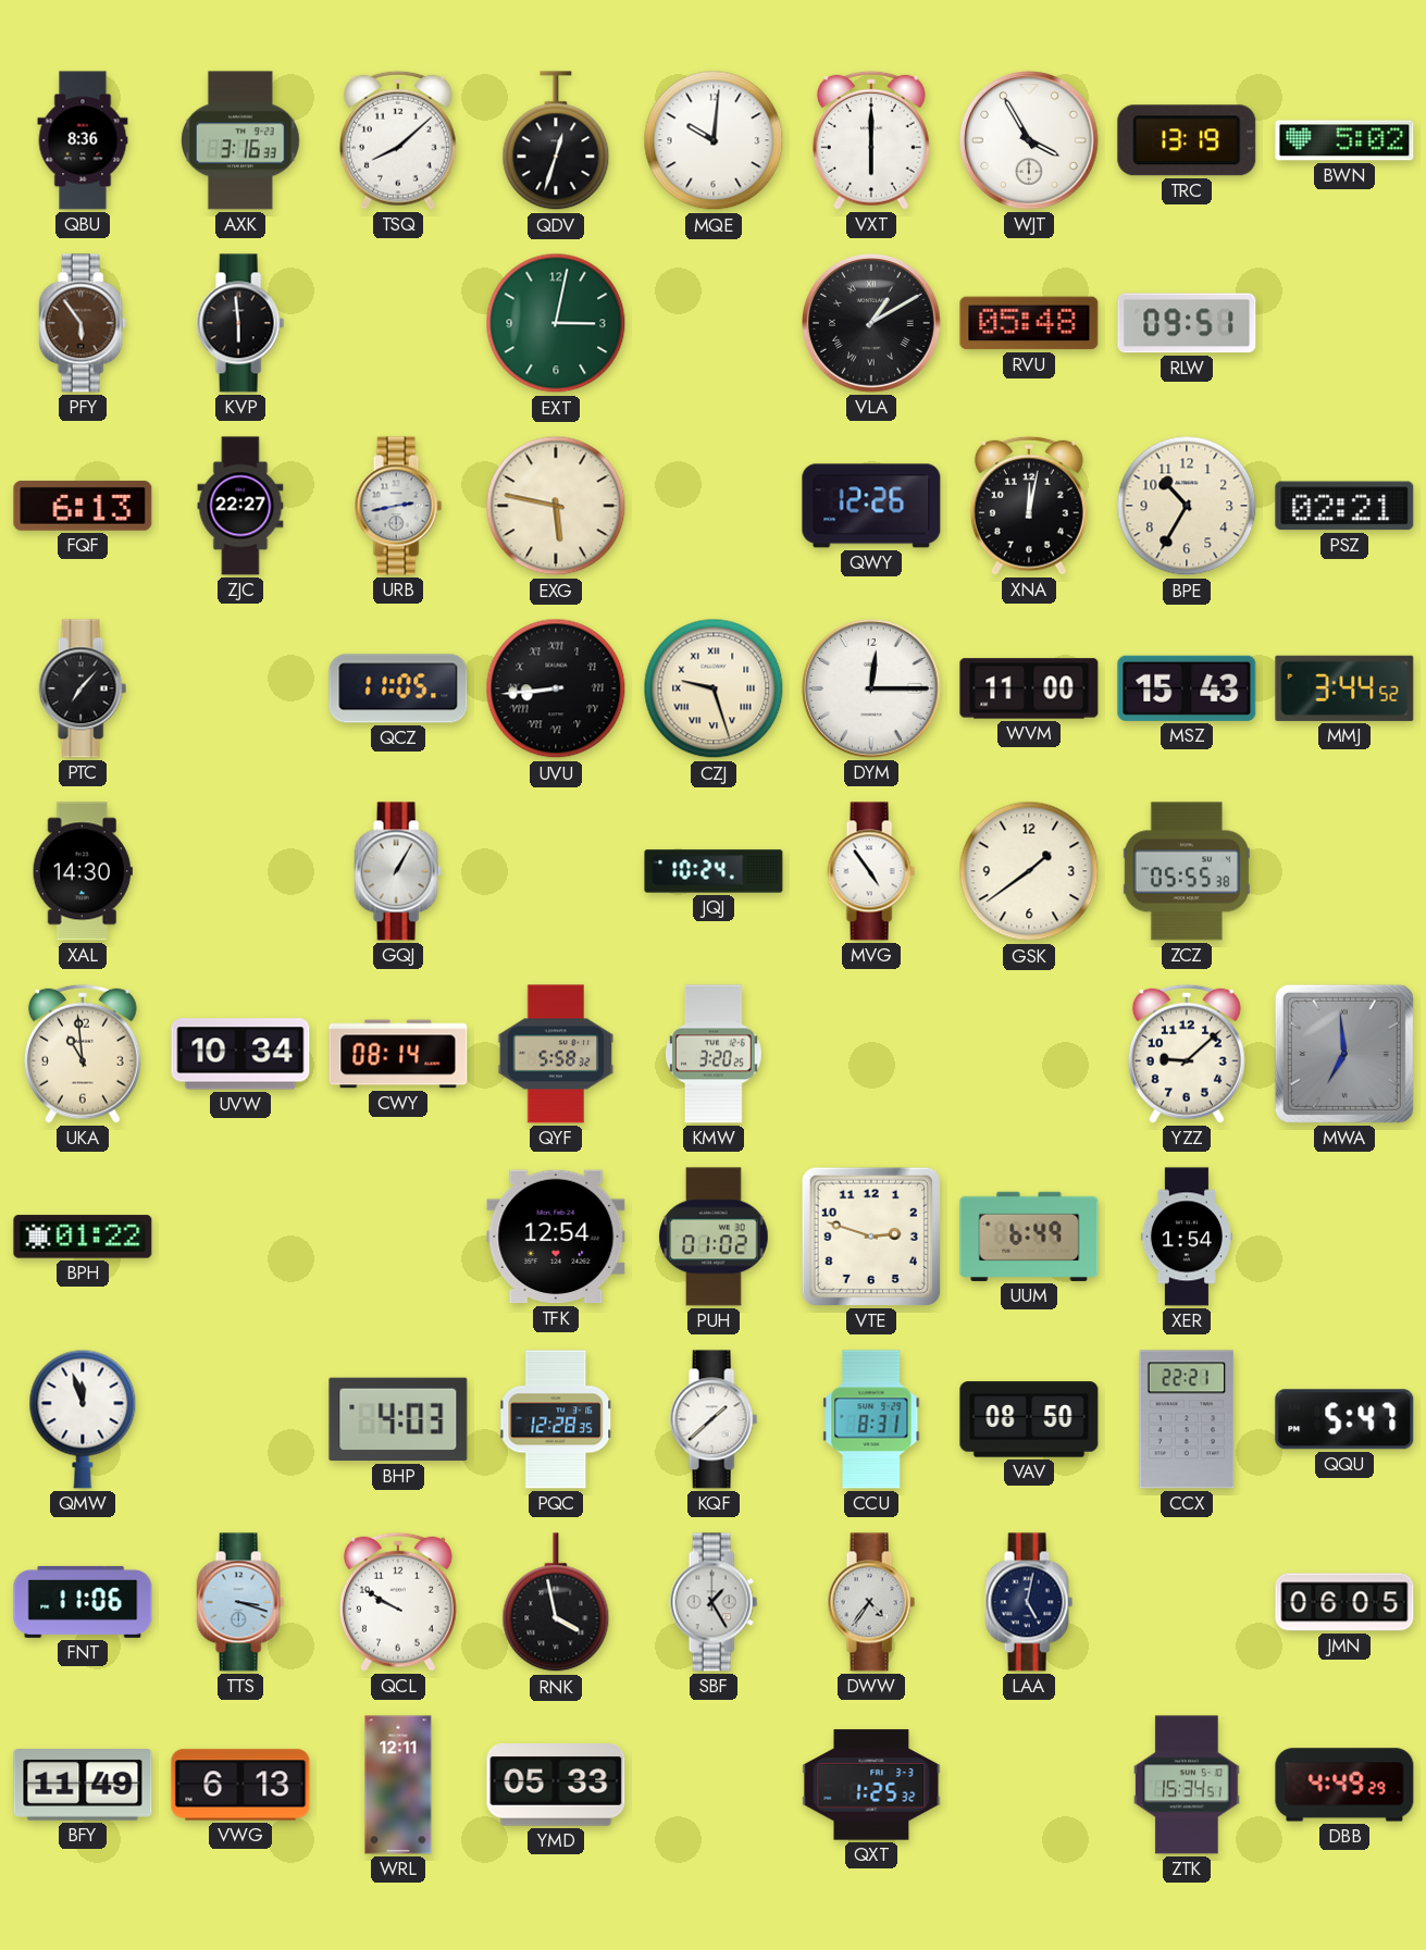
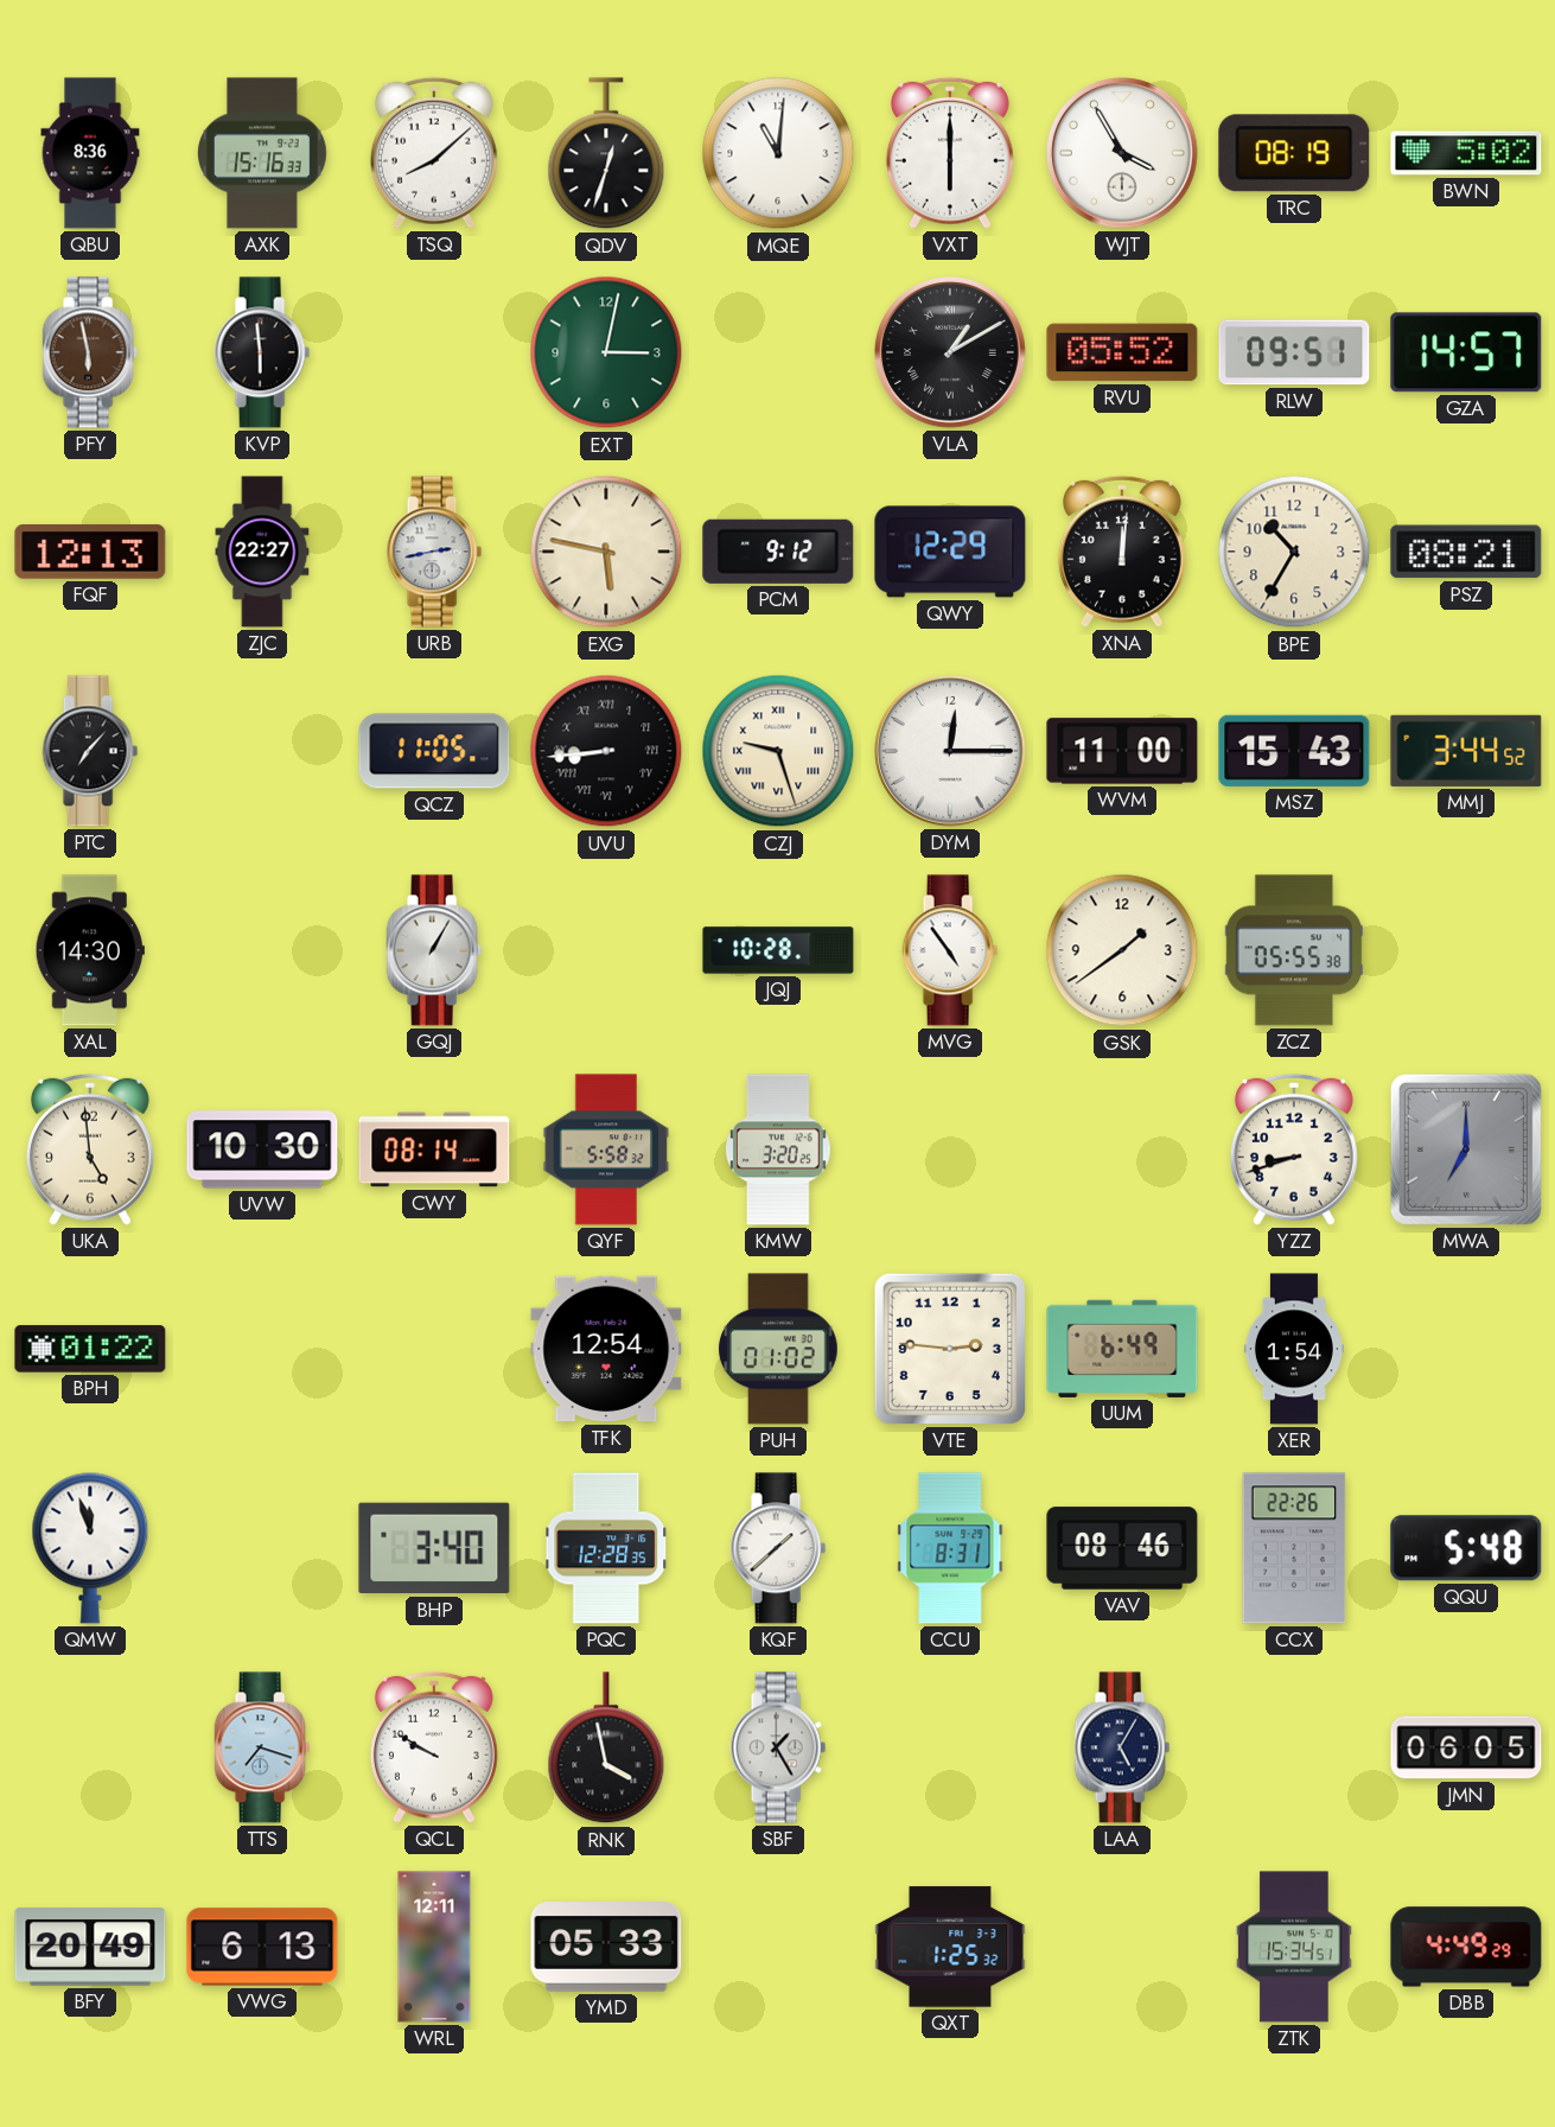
AXK: 3:16 -> 15:16 (263, 153)
MQE: 10:01 -> 11:01 (778, 153)
TRC: 13:19 -> 08:19 (1294, 153)
PFY: 5:54 -> 5:58 (90, 352)
RVU: 05:48 -> 05:52 (1122, 352)
GZA: none -> 14:57 (1466, 352)
FQF: 6:13 -> 12:13 (90, 552)
PCM: none -> 9:12 (778, 552)
QWY: 12:26 -> 12:29 (950, 552)
XNA: 12:02 -> 12:01 (1122, 552)
PSZ: 02:21 -> 08:21 (1466, 552)
JQJ: 10:24 -> 10:28 (778, 950)
UKA: 10:59 -> 4:59 (90, 1150)
UVW: 10:34 -> 10:30 (262, 1150)
YZZ: 9:08 -> 8:42 (1294, 1150)
MWA: 6:59 -> 7:00 (1466, 1150)
VTE: 2:48 -> 2:46 (950, 1349)
BHP: 4:03 -> 3:40 (434, 1548)
VAV: 08:50 -> 08:46 (1122, 1548)
CCX: 22:21 -> 22:26 (1294, 1548)
QQU: 5:47 -> 5:48 (1466, 1548)
FNT: 11:06 -> none (83, 1602)
TTS: 3:18 -> 7:18 (262, 1747)
DWW: 4:36 -> none (871, 1602)
LAA: 5:02 -> 5:05 (1122, 1747)
BFY: 11:49 -> 20:49 (90, 1947)
